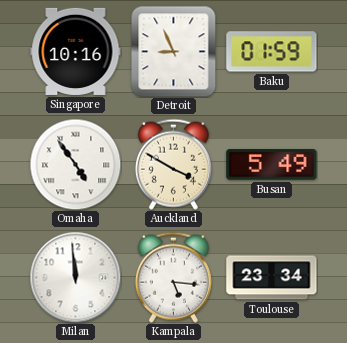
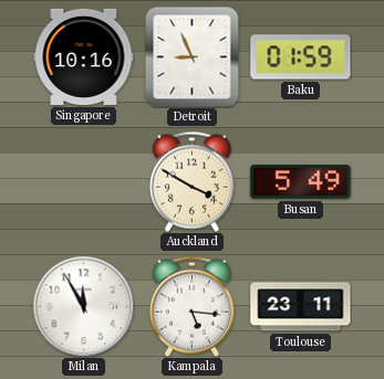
Omaha: 4:54 -> none (75, 164)
Milan: 11:59 -> 11:55 (83, 306)
Toulouse: 23:34 -> 23:11 (301, 307)
